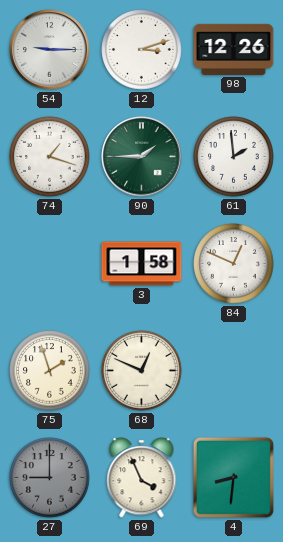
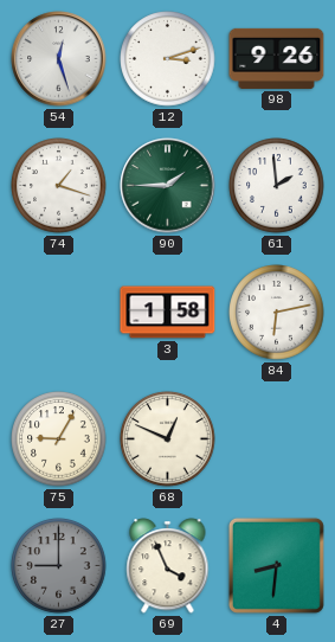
54: 9:15 -> 12:27 (59, 59)
98: 12:26 -> 9:26 (277, 58)
84: 12:49 -> 6:13 (277, 313)
75: 1:57 -> 9:05 (59, 439)
